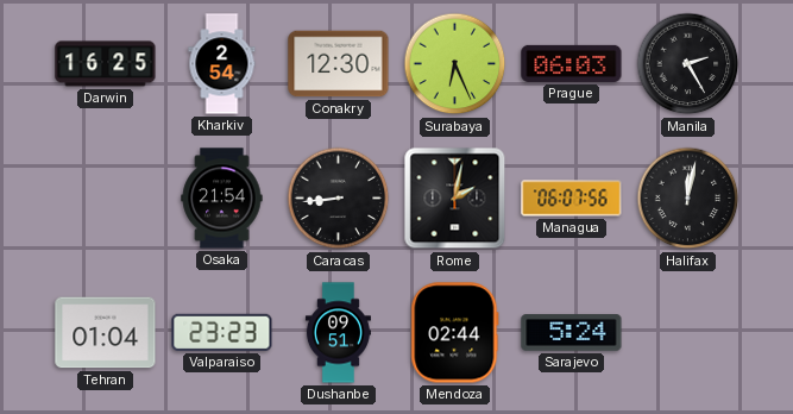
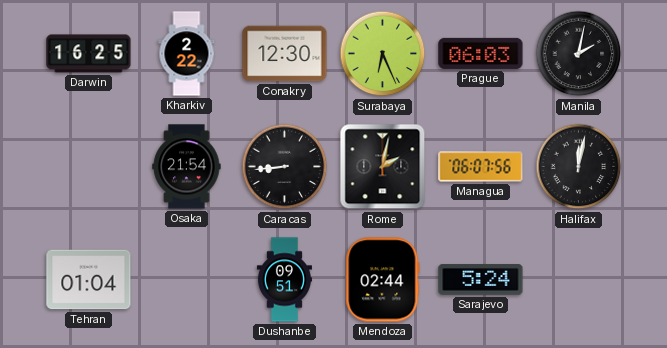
Kharkiv: 2:54 -> 2:22 (187, 54)
Manila: 2:25 -> 2:02 (579, 54)
Valparaiso: 23:23 -> none (222, 332)
